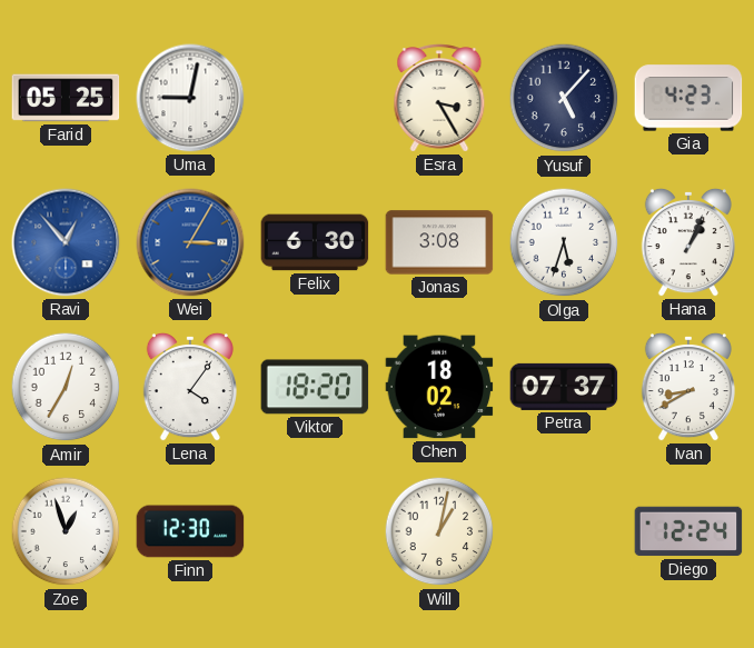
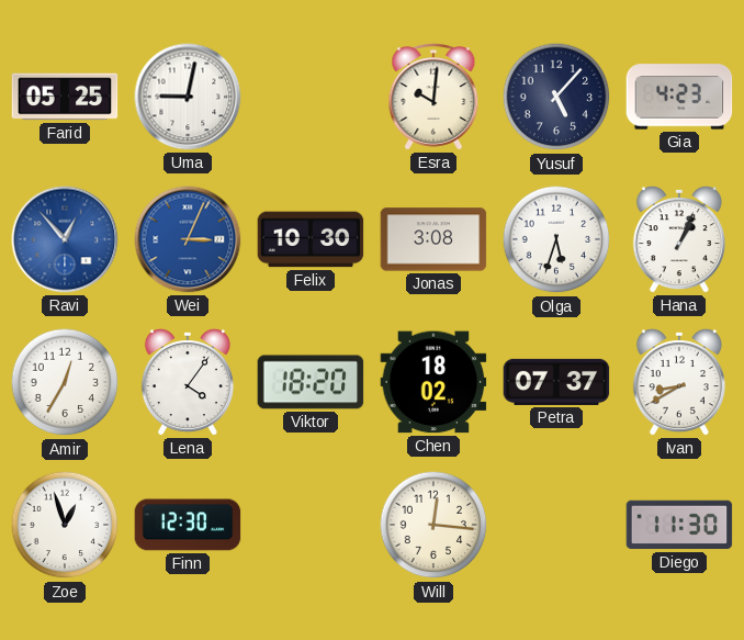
Esra: 3:25 -> 10:01 (433, 97)
Wei: 3:05 -> 3:04 (188, 239)
Felix: 6:30 -> 10:30 (311, 239)
Will: 1:02 -> 12:16 (433, 525)
Diego: 12:24 -> 11:30 (679, 525)
